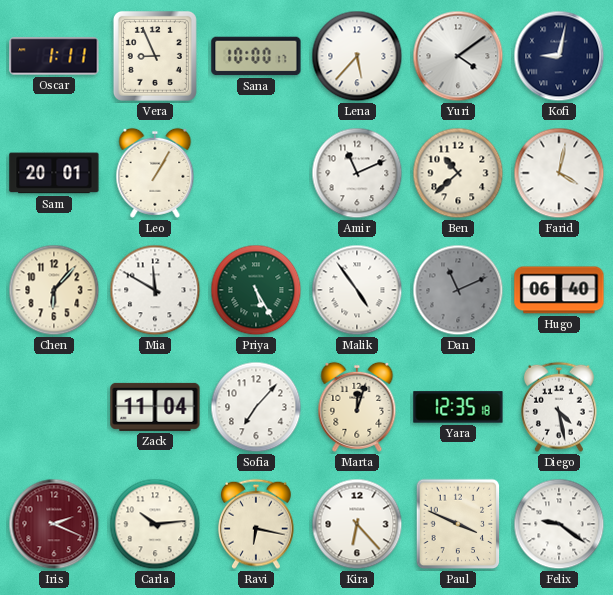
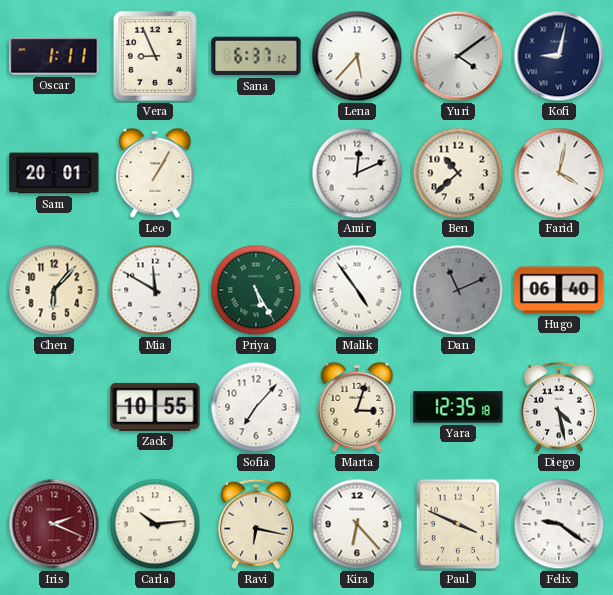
Sana: 10:00 -> 6:37 (256, 56)
Amir: 11:11 -> 12:11 (357, 173)
Zack: 11:04 -> 10:55 (155, 407)
Marta: 12:03 -> 3:03 (357, 407)
